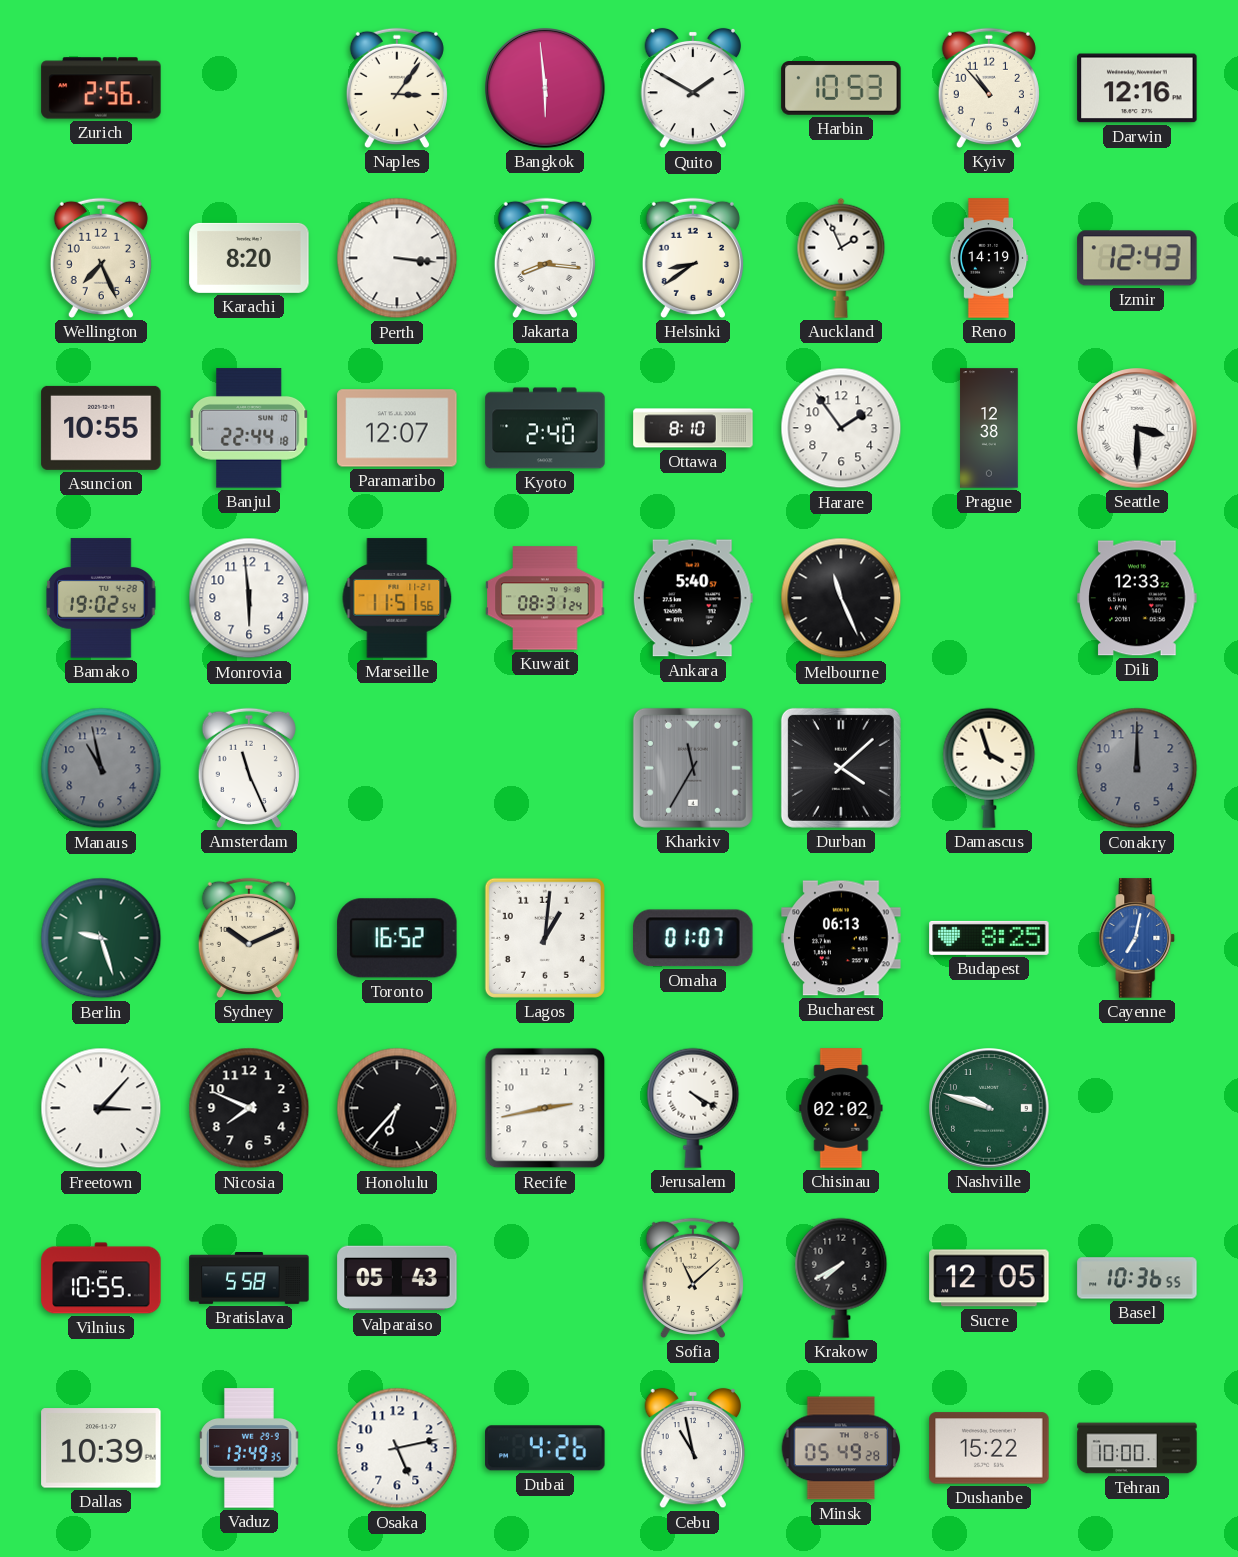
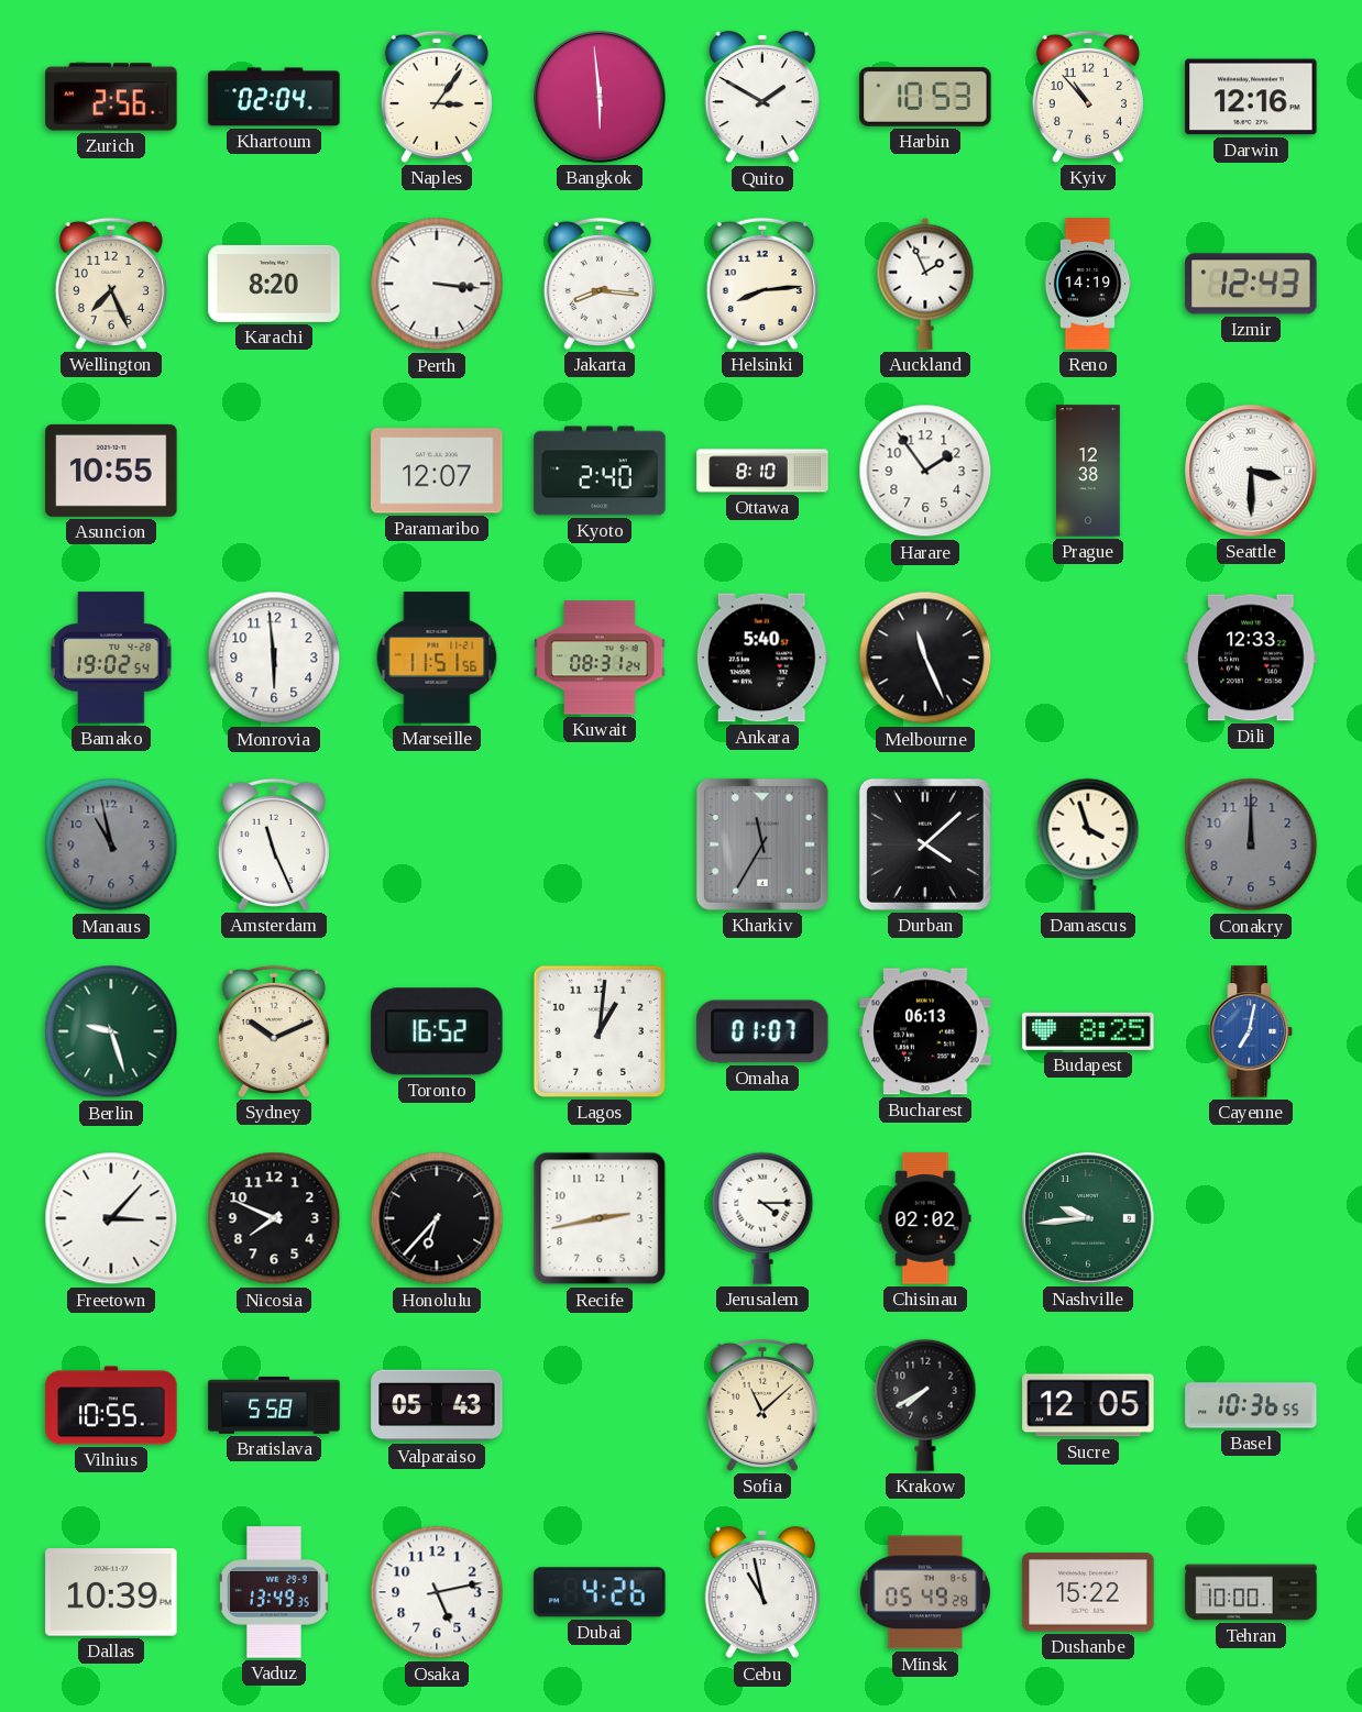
Khartoum: none -> 02:04 (274, 97)
Helsinki: 8:39 -> 8:14 (762, 284)
Banjul: 22:44 -> none (249, 428)
Jerusalem: 4:20 -> 4:15 (762, 1218)
Nashville: 9:48 -> 9:44 (1088, 1218)
